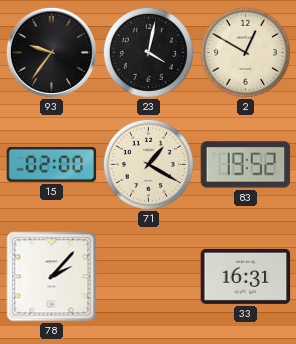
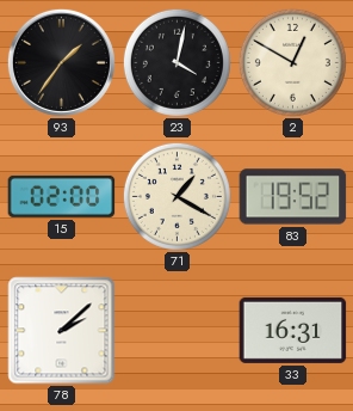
93: 9:36 -> 1:36 (61, 62)
78: 2:07 -> 2:08 (62, 331)
